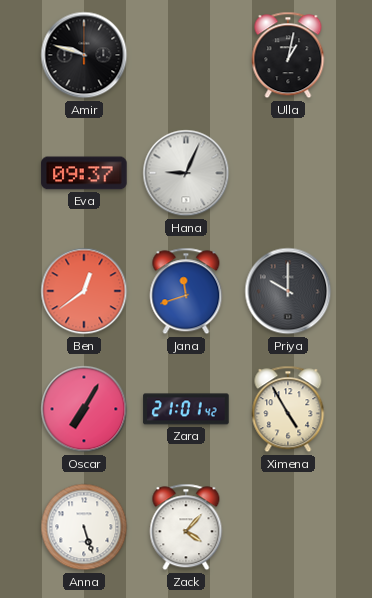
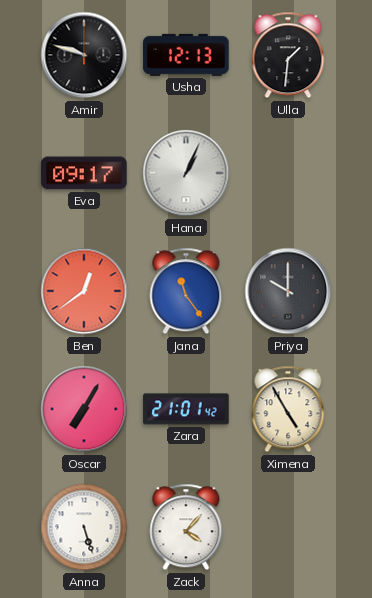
Usha: none -> 12:13 (186, 55)
Ulla: 1:02 -> 1:31 (288, 55)
Eva: 09:37 -> 09:17 (84, 173)
Hana: 9:04 -> 1:04 (186, 173)
Jana: 11:42 -> 11:24 (186, 291)
